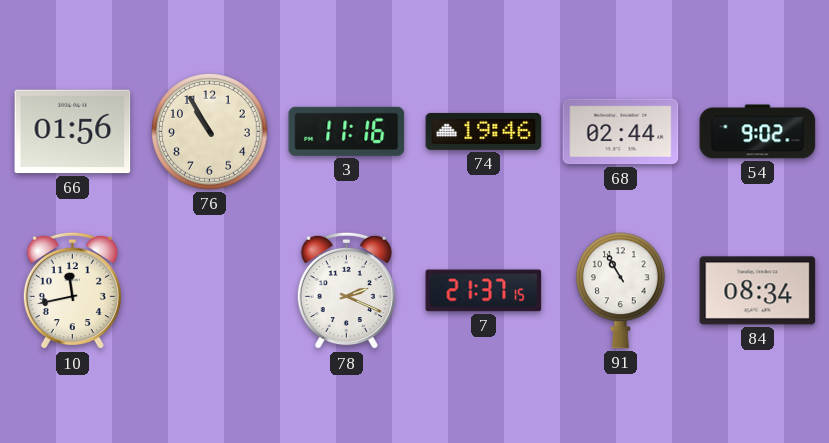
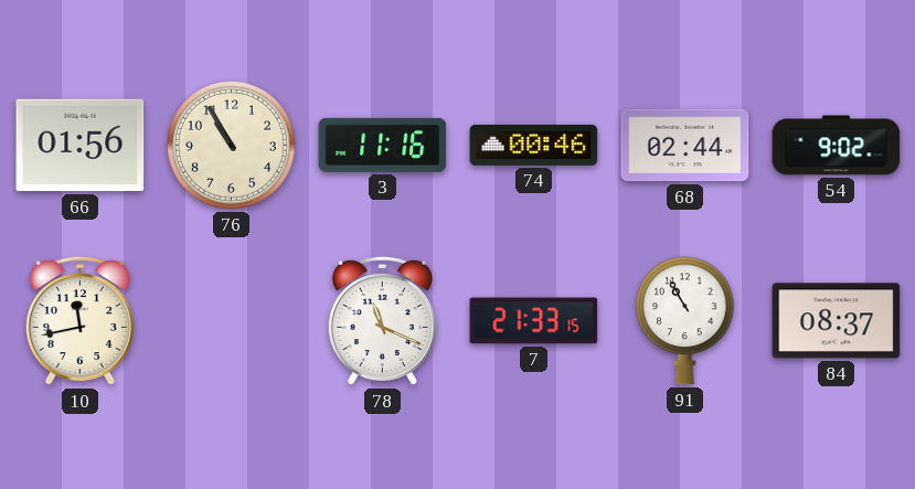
74: 19:46 -> 00:46 (534, 145)
78: 2:19 -> 11:19 (382, 321)
7: 21:37 -> 21:33 (534, 321)
84: 08:34 -> 08:37 (837, 321)
